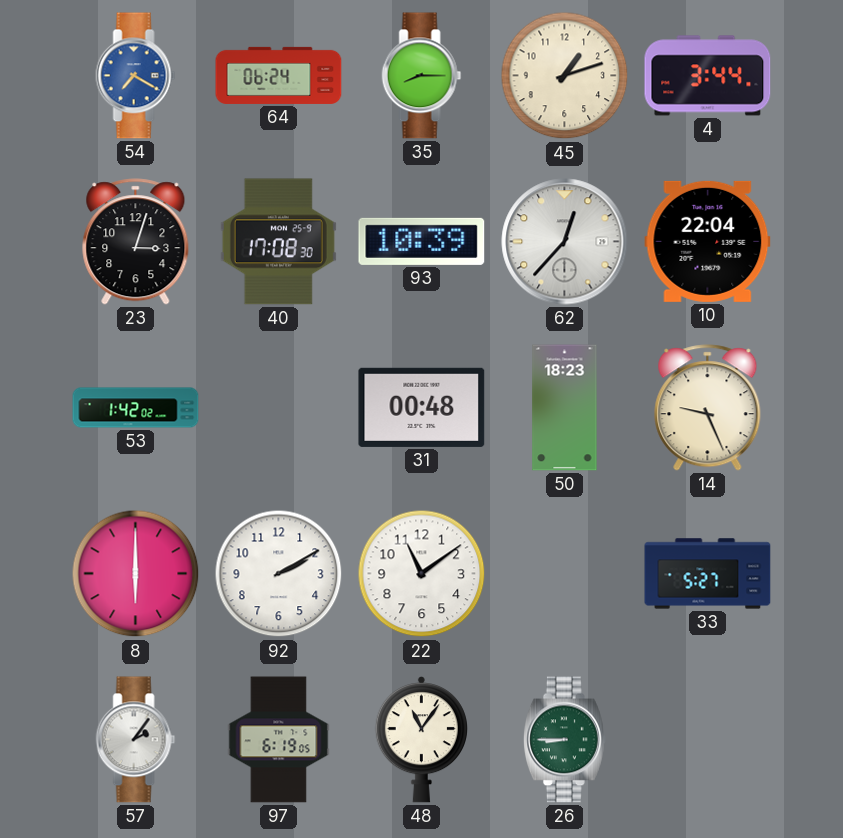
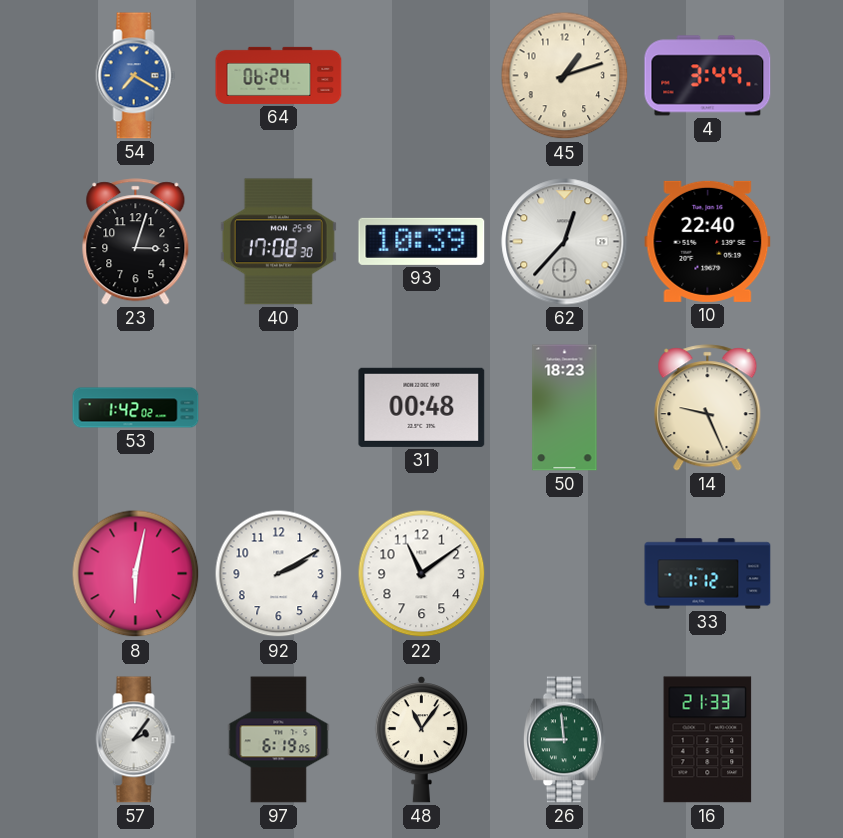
35: 8:15 -> none (422, 76)
10: 22:04 -> 22:40 (708, 241)
8: 6:00 -> 6:02 (136, 574)
33: 5:27 -> 1:12 (708, 574)
26: 8:45 -> 8:59 (564, 740)
16: none -> 21:33 (708, 740)
